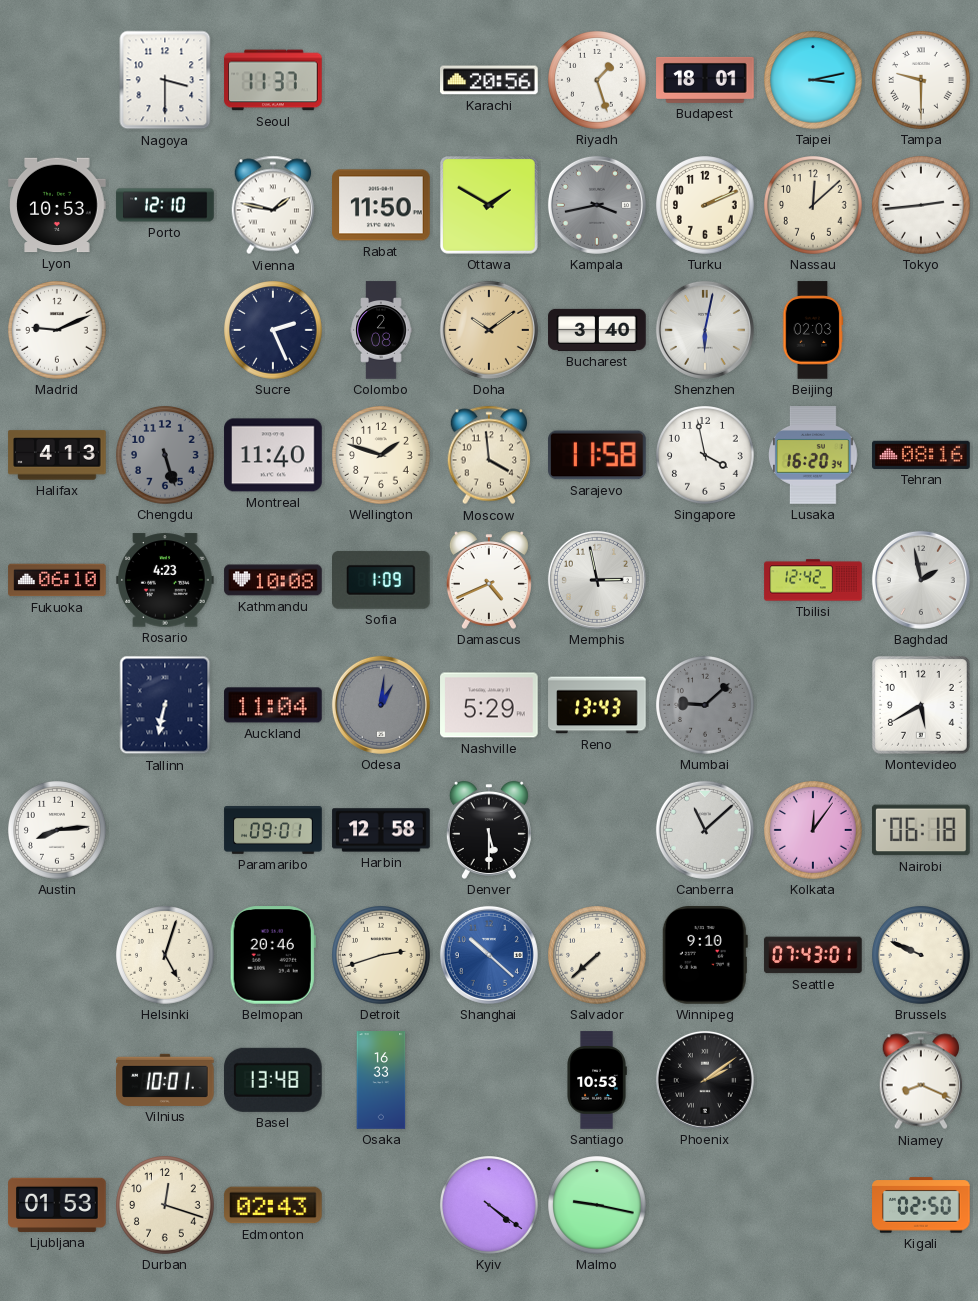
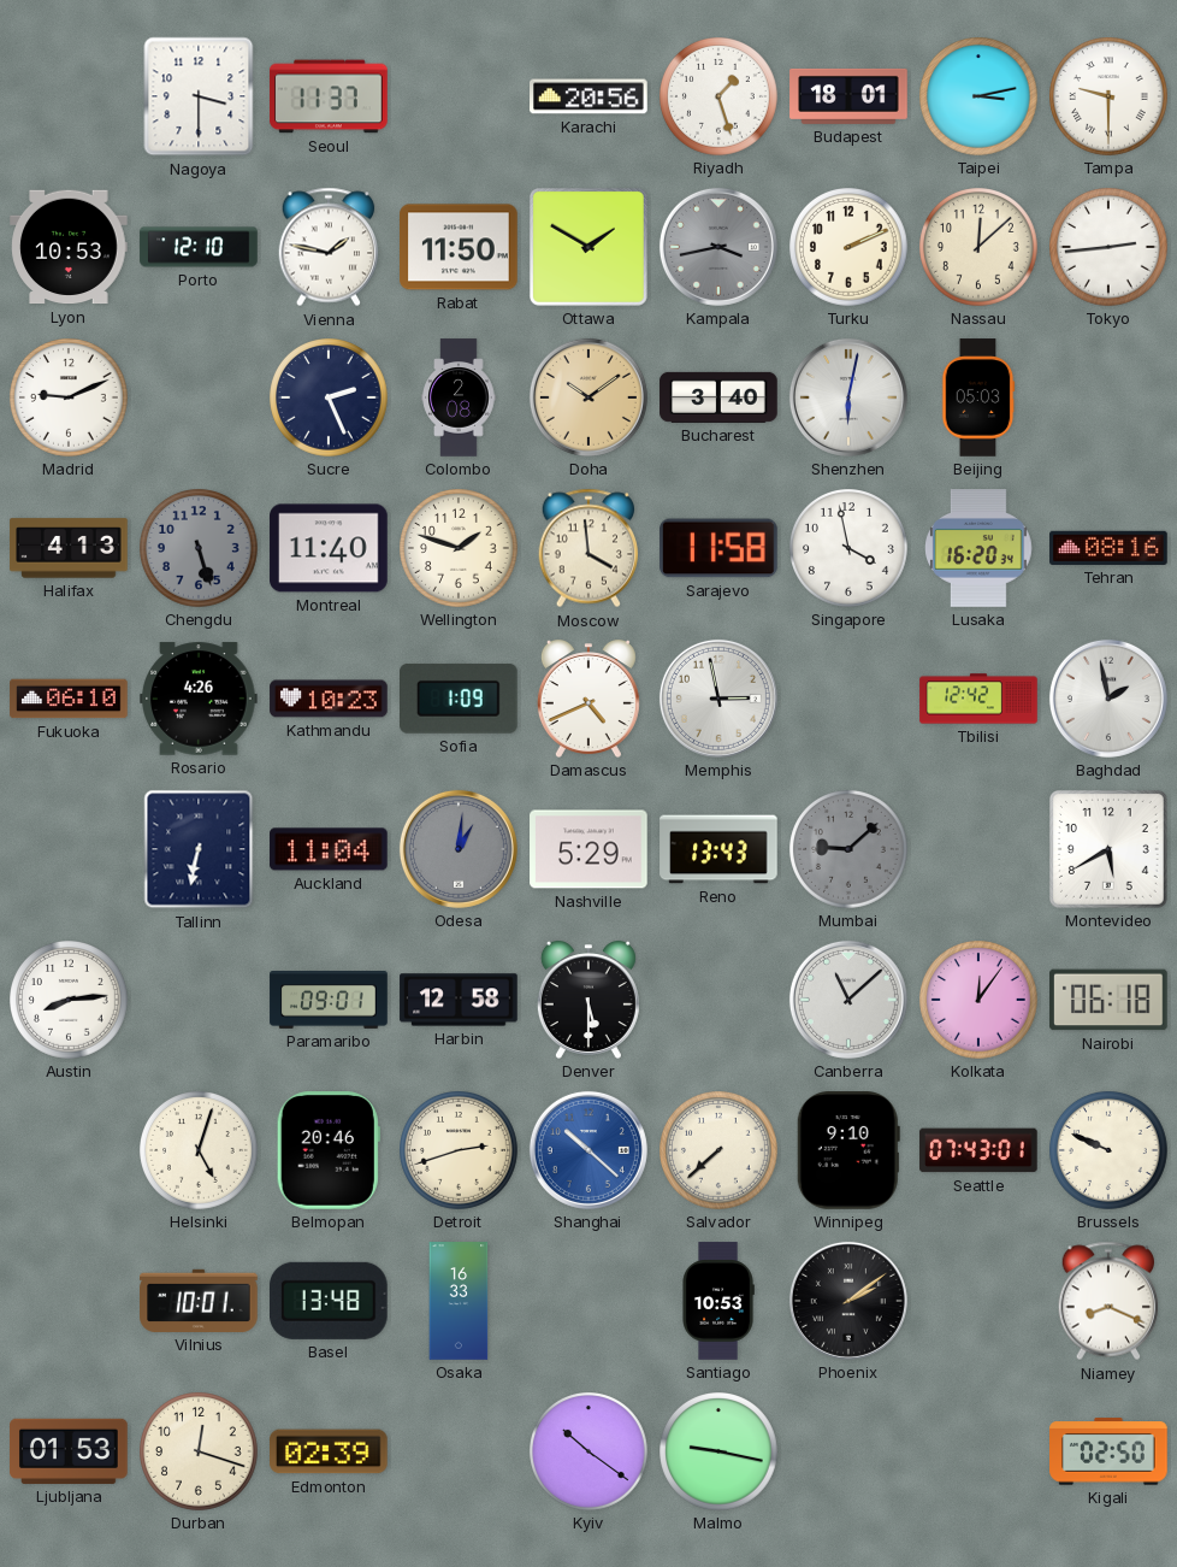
Beijing: 02:03 -> 05:03 (978, 397)
Rosario: 4:23 -> 4:26 (199, 699)
Kathmandu: 10:08 -> 10:23 (329, 699)
Edmonton: 02:43 -> 02:39 (329, 1451)
Kyiv: 4:21 -> 10:21 (590, 1453)
